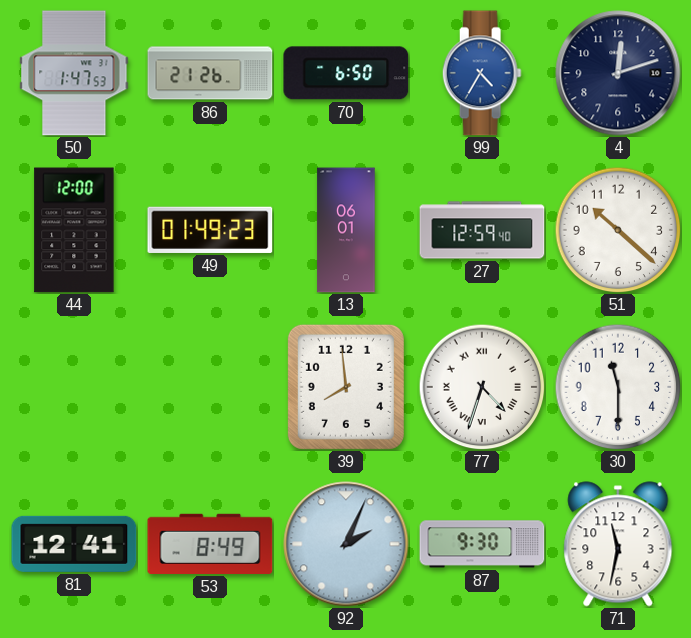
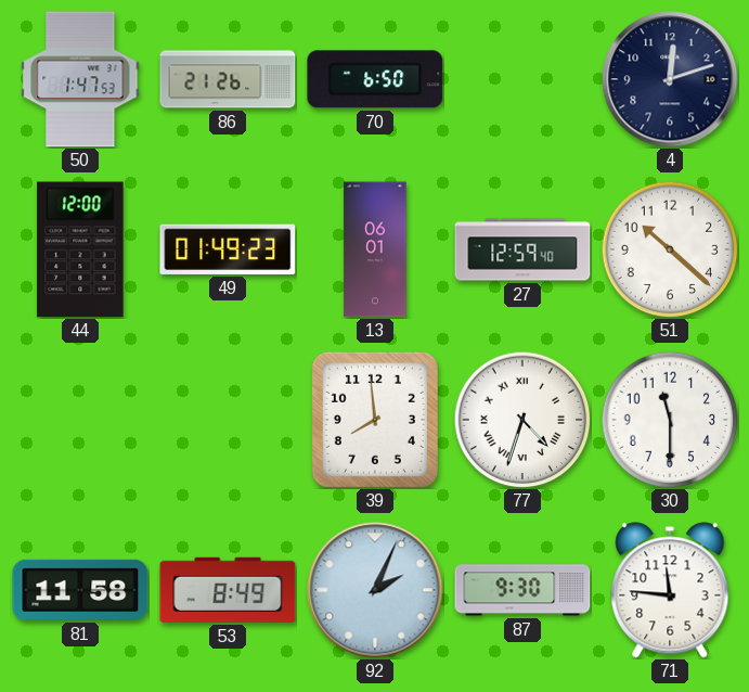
99: 4:35 -> none (482, 73)
81: 12:41 -> 11:58 (80, 590)
71: 11:32 -> 11:46 (670, 590)
